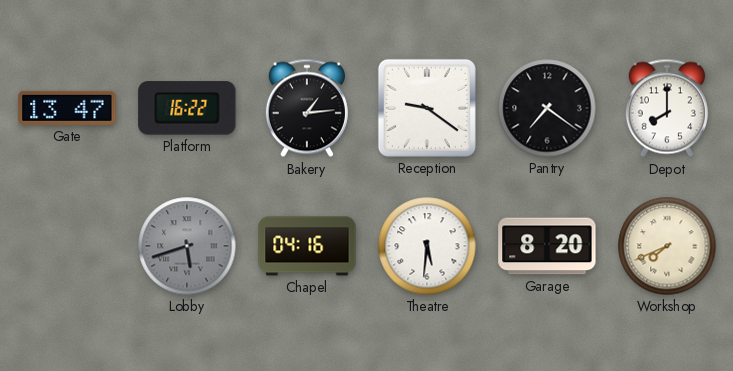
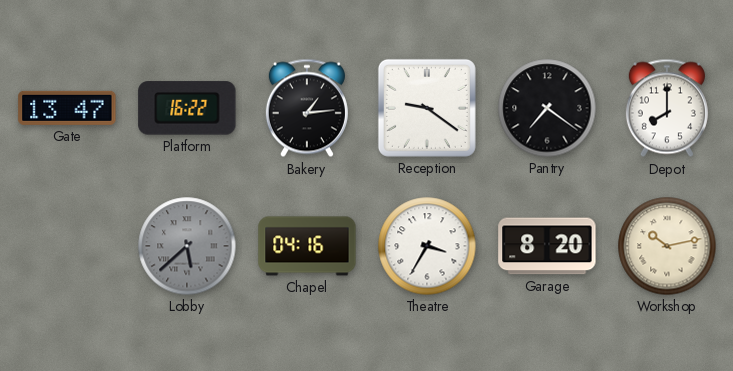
Lobby: 5:42 -> 5:38 (187, 246)
Theatre: 5:31 -> 3:35 (427, 246)
Workshop: 7:41 -> 10:13 (667, 246)
